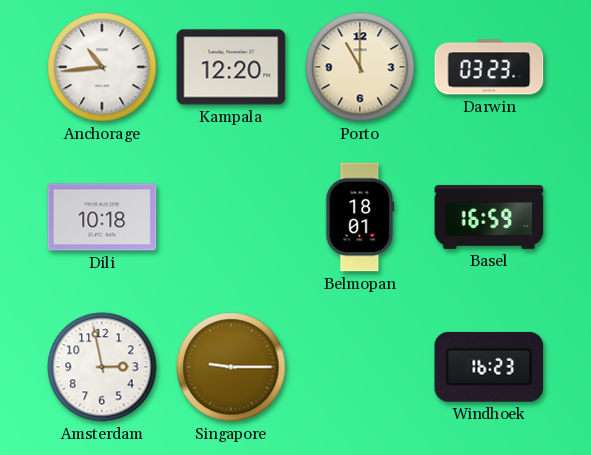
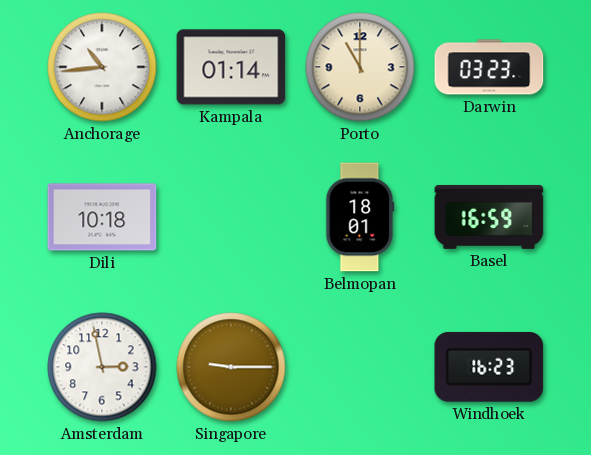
Kampala: 12:20 -> 01:14 (231, 67)
